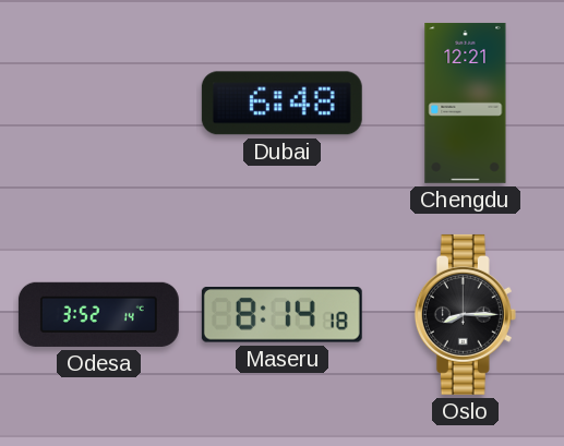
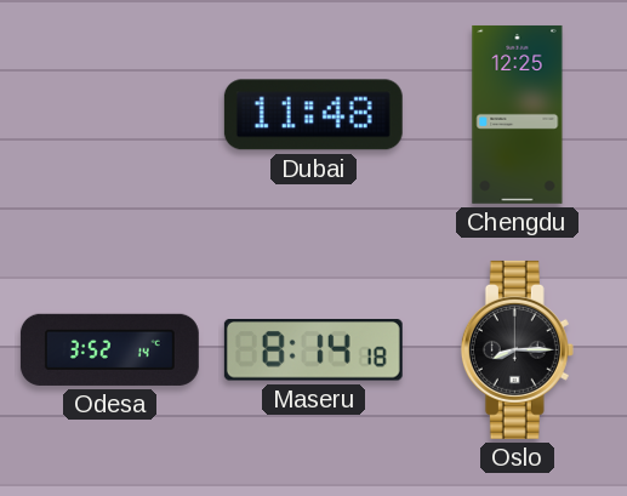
Dubai: 6:48 -> 11:48 (313, 115)
Chengdu: 12:21 -> 12:25 (518, 114)
